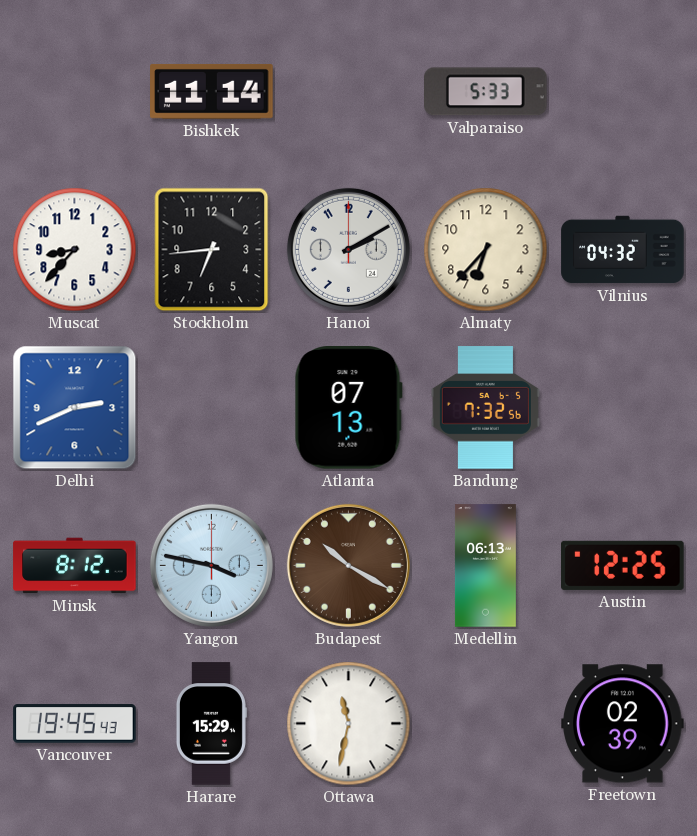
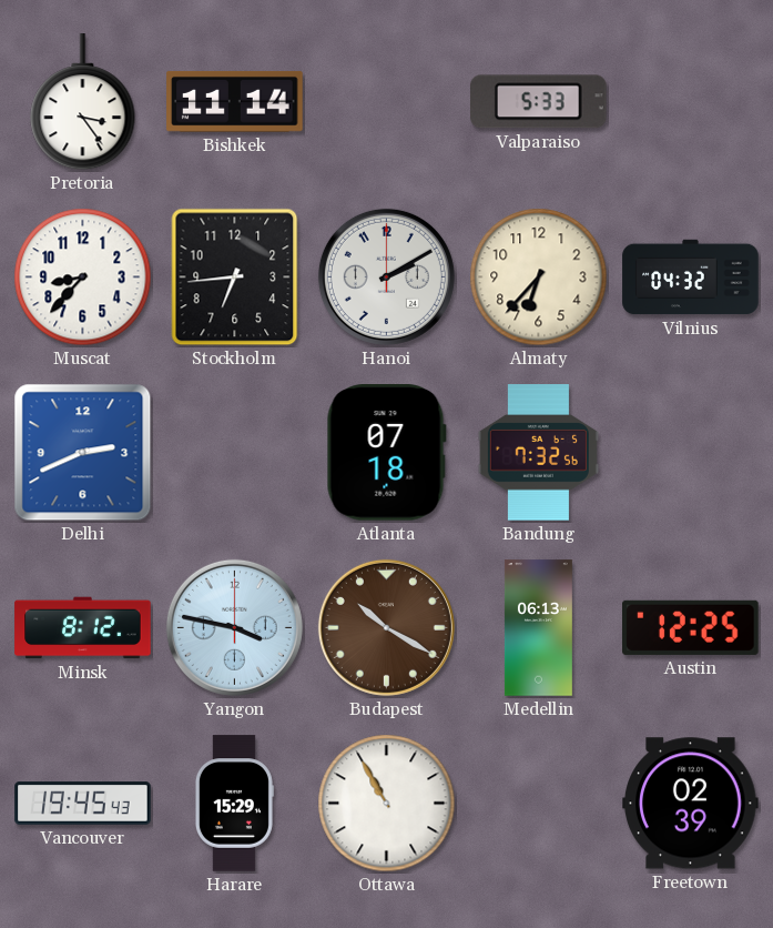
Pretoria: none -> 3:24 (83, 102)
Atlanta: 07:13 -> 07:18 (386, 453)
Ottawa: 11:32 -> 10:55 (387, 804)
